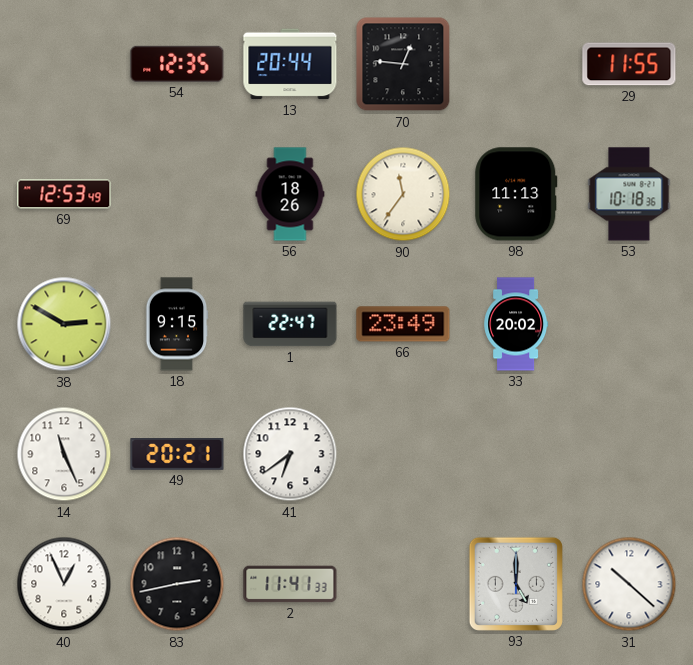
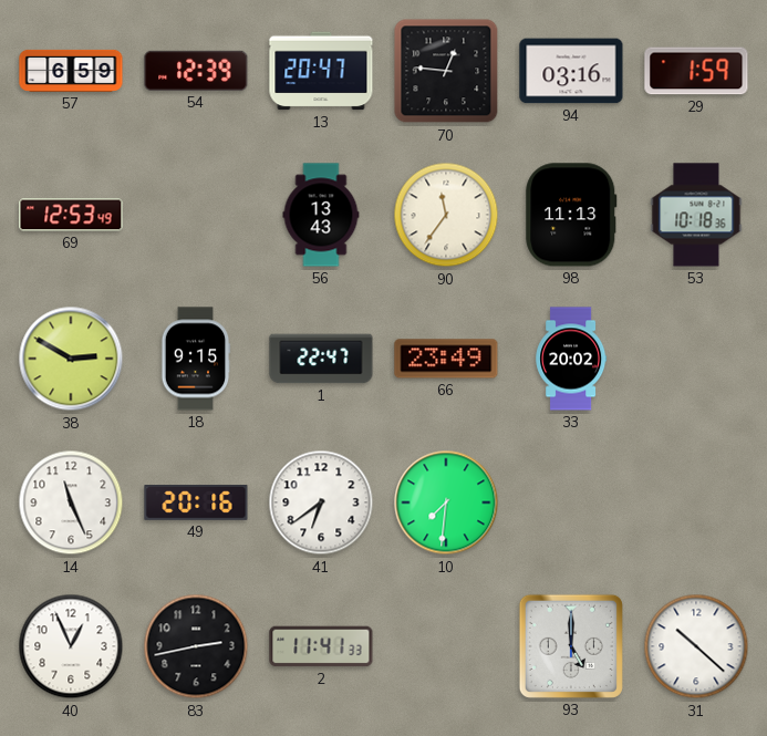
57: none -> 6:59 (71, 71)
54: 12:35 -> 12:39 (196, 71)
13: 20:44 -> 20:47 (321, 71)
94: none -> 03:16 (571, 71)
29: 11:55 -> 1:59 (696, 71)
56: 18:26 -> 13:43 (321, 215)
49: 20:21 -> 20:16 (196, 504)
10: none -> 7:31 (446, 502)
